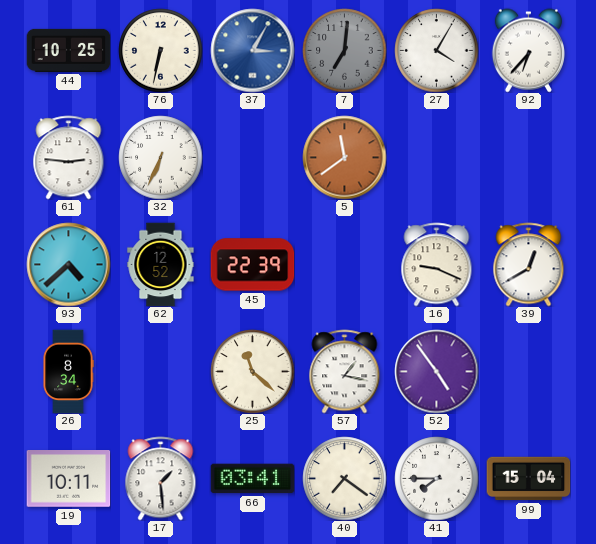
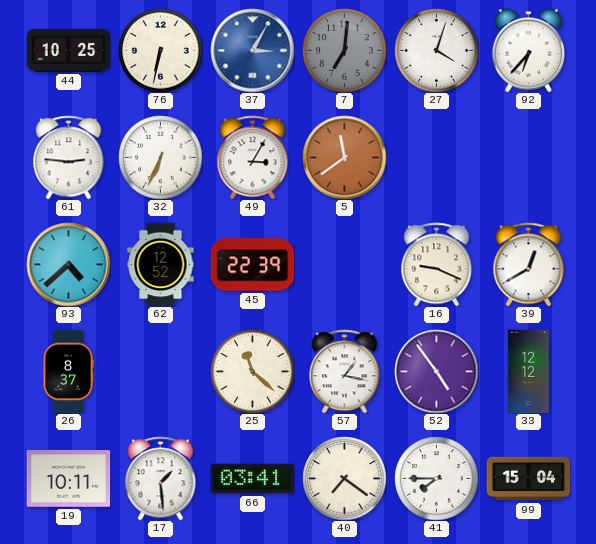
27: 4:05 -> 4:03 (436, 50)
49: none -> 3:05 (253, 157)
26: 8:34 -> 8:37 (68, 371)
33: none -> 12:12 (529, 371)
